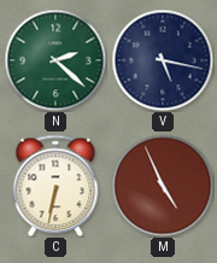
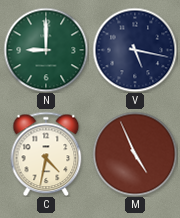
N: 2:22 -> 9:00 (46, 50)
C: 6:32 -> 4:32 (46, 154)
